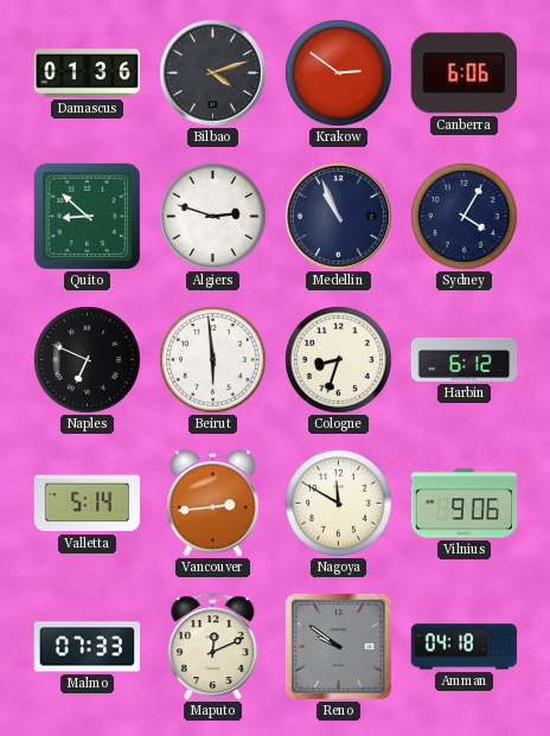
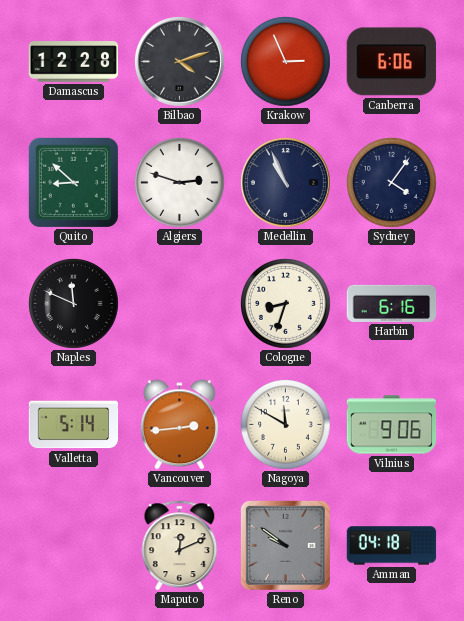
Damascus: 01:36 -> 12:28 (74, 62)
Krakow: 2:51 -> 2:56 (286, 62)
Sydney: 4:05 -> 4:06 (392, 183)
Naples: 6:49 -> 11:49 (74, 304)
Beirut: 5:59 -> none (213, 360)
Harbin: 6:12 -> 6:16 (392, 303)
Malmo: 07:33 -> none (88, 647)
